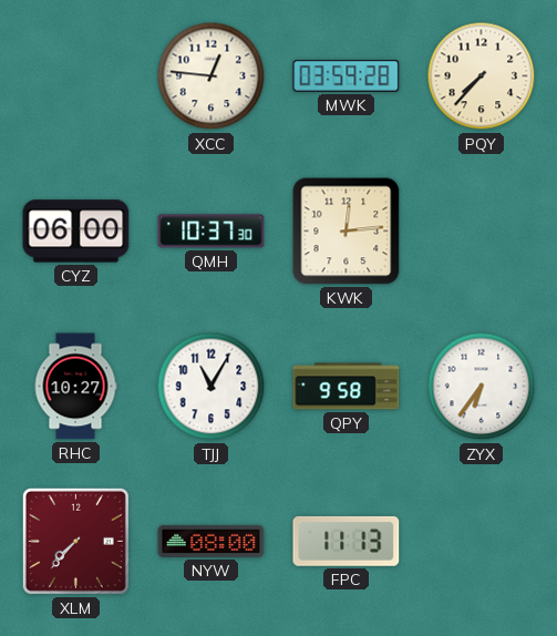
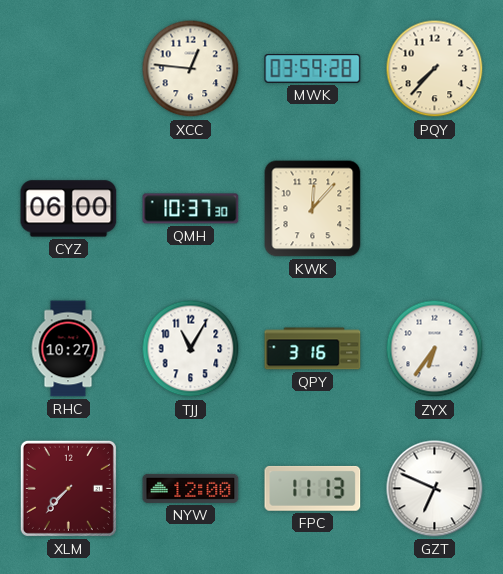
KWK: 12:14 -> 12:07 (313, 209)
QPY: 9:58 -> 3:16 (313, 349)
NYW: 08:00 -> 12:00 (191, 488)
GZT: none -> 6:49 (435, 489)
